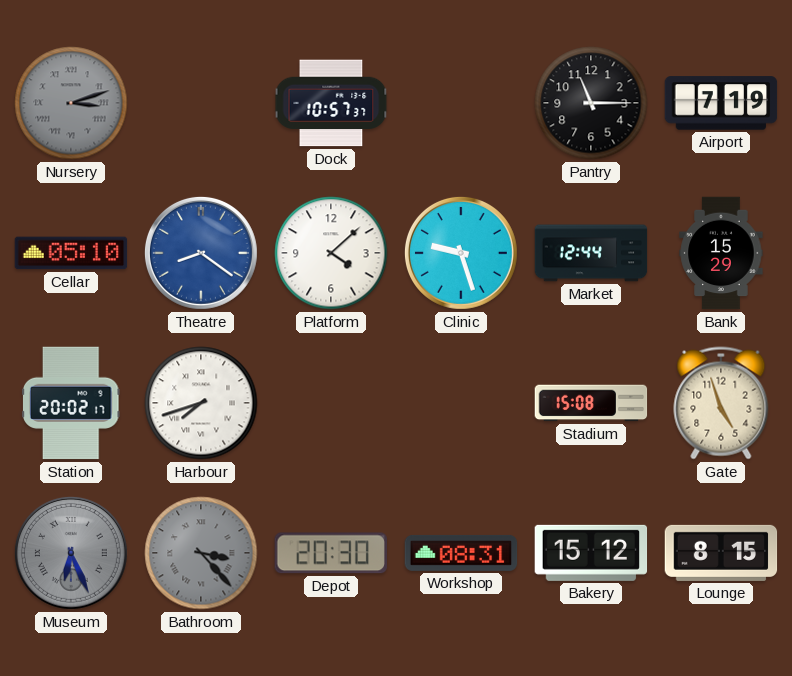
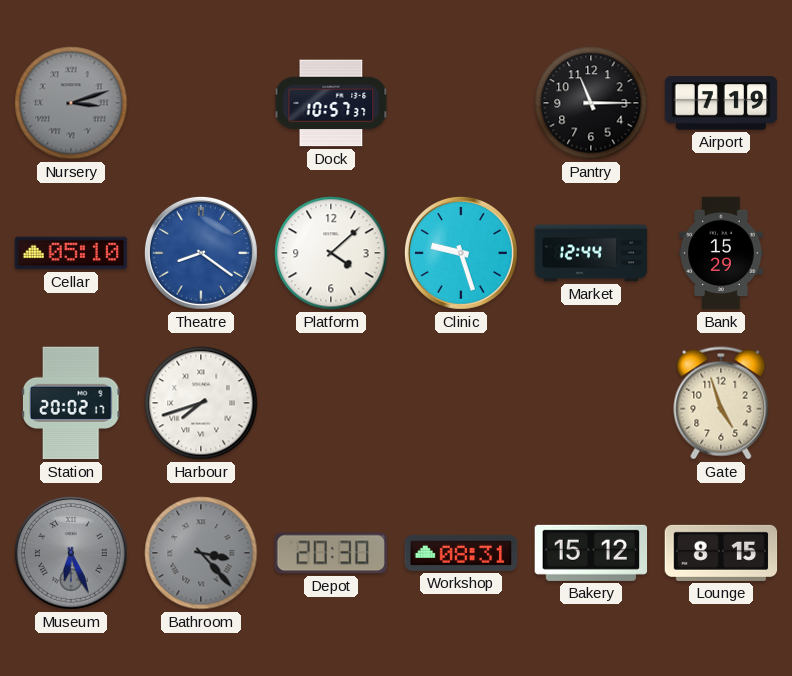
Stadium: 15:08 -> none (591, 403)
